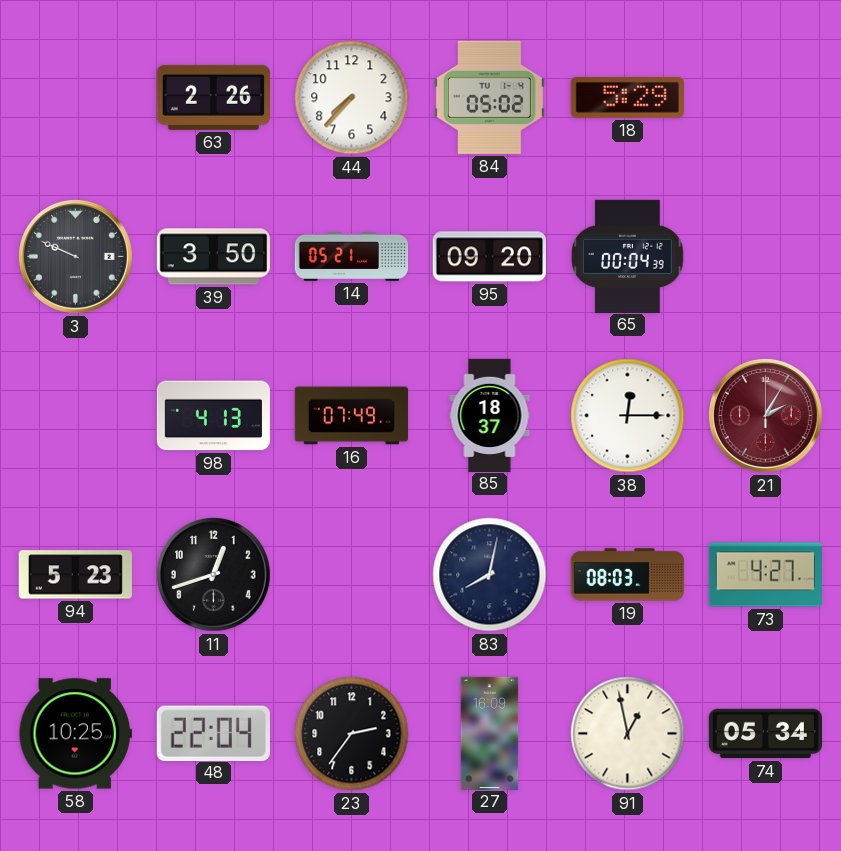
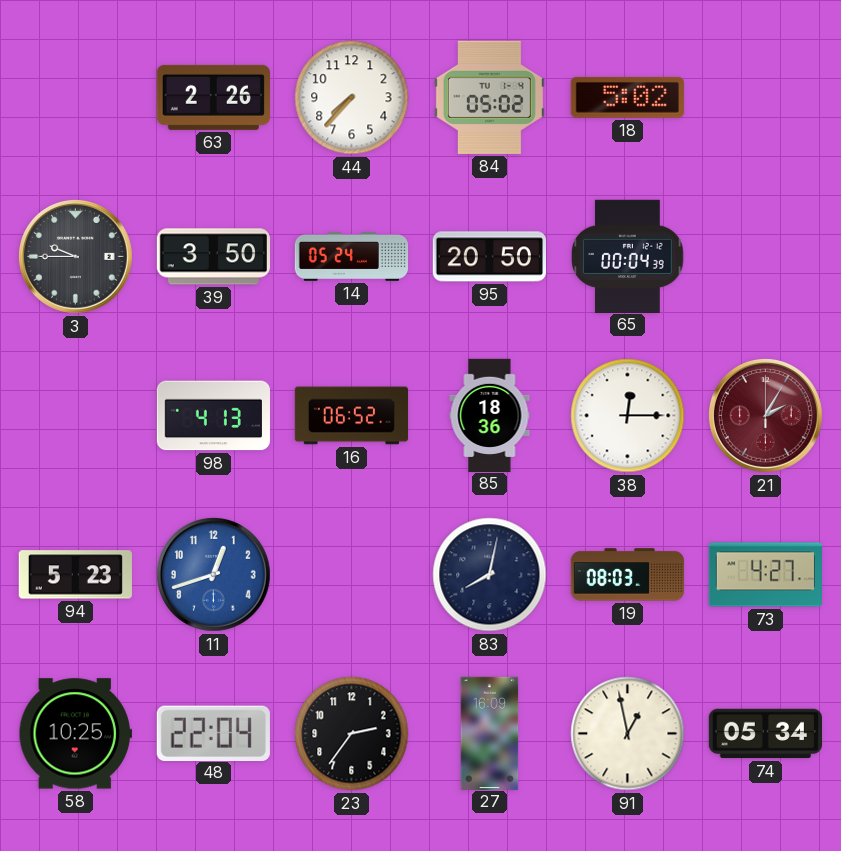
18: 5:29 -> 5:02 (627, 97)
3: 9:49 -> 9:45 (75, 256)
14: 05:21 -> 05:24 (352, 256)
95: 09:20 -> 20:50 (489, 257)
16: 07:49 -> 06:52 (352, 416)
85: 18:37 -> 18:36 (490, 415)
11 dial: black -> blue (213, 574)
